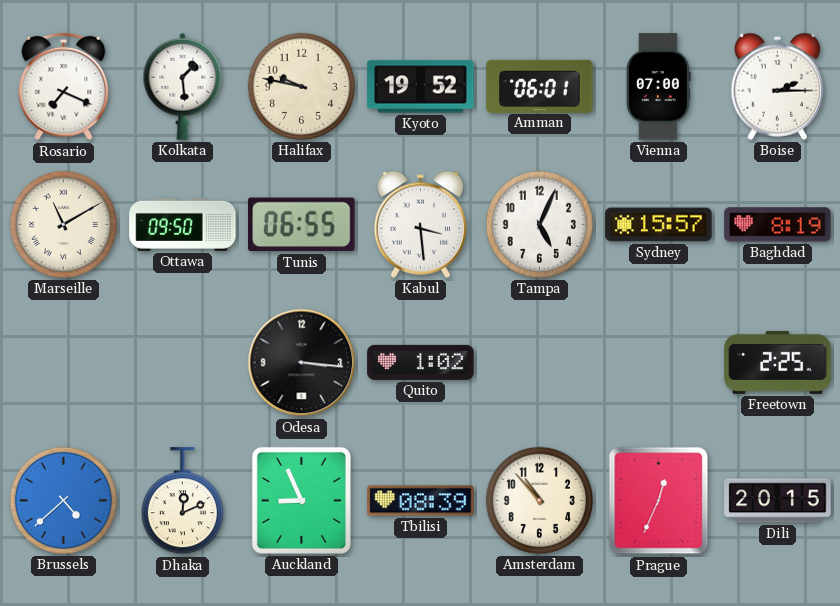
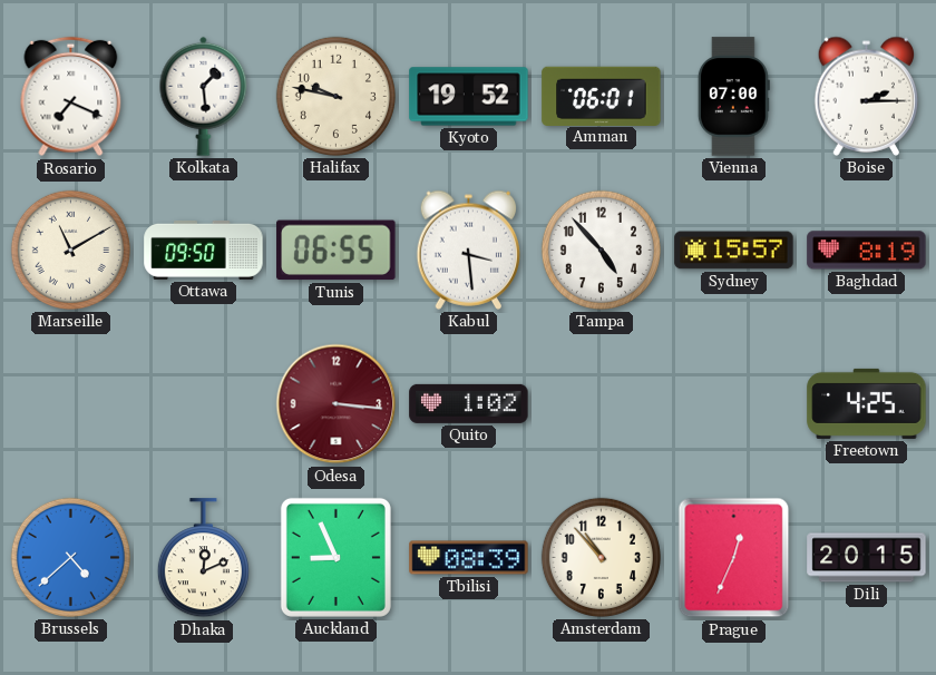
Tampa: 5:04 -> 4:53 (601, 250)
Odesa dial: black -> burgundy (337, 404)
Freetown: 2:25 -> 4:25 (867, 403)
